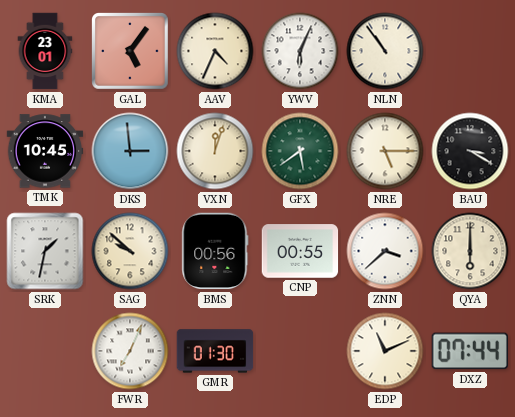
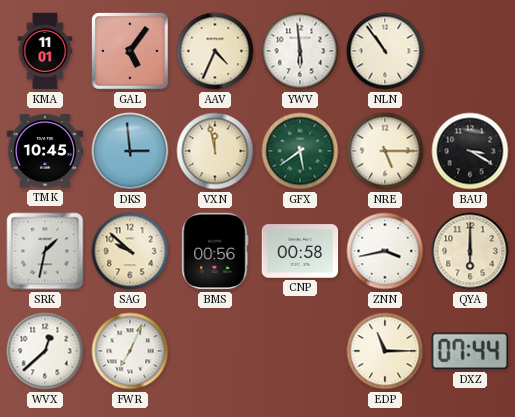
KMA: 23:01 -> 11:01 (45, 51)
YWV: 6:04 -> 5:59 (300, 51)
VXN: 12:03 -> 11:58 (215, 151)
CNP: 00:55 -> 00:58 (300, 251)
ZNN: 3:38 -> 3:43 (385, 251)
WVX: none -> 12:38 (45, 351)
GMR: 01:30 -> none (215, 351)
EDP: 11:11 -> 11:15 (385, 351)
